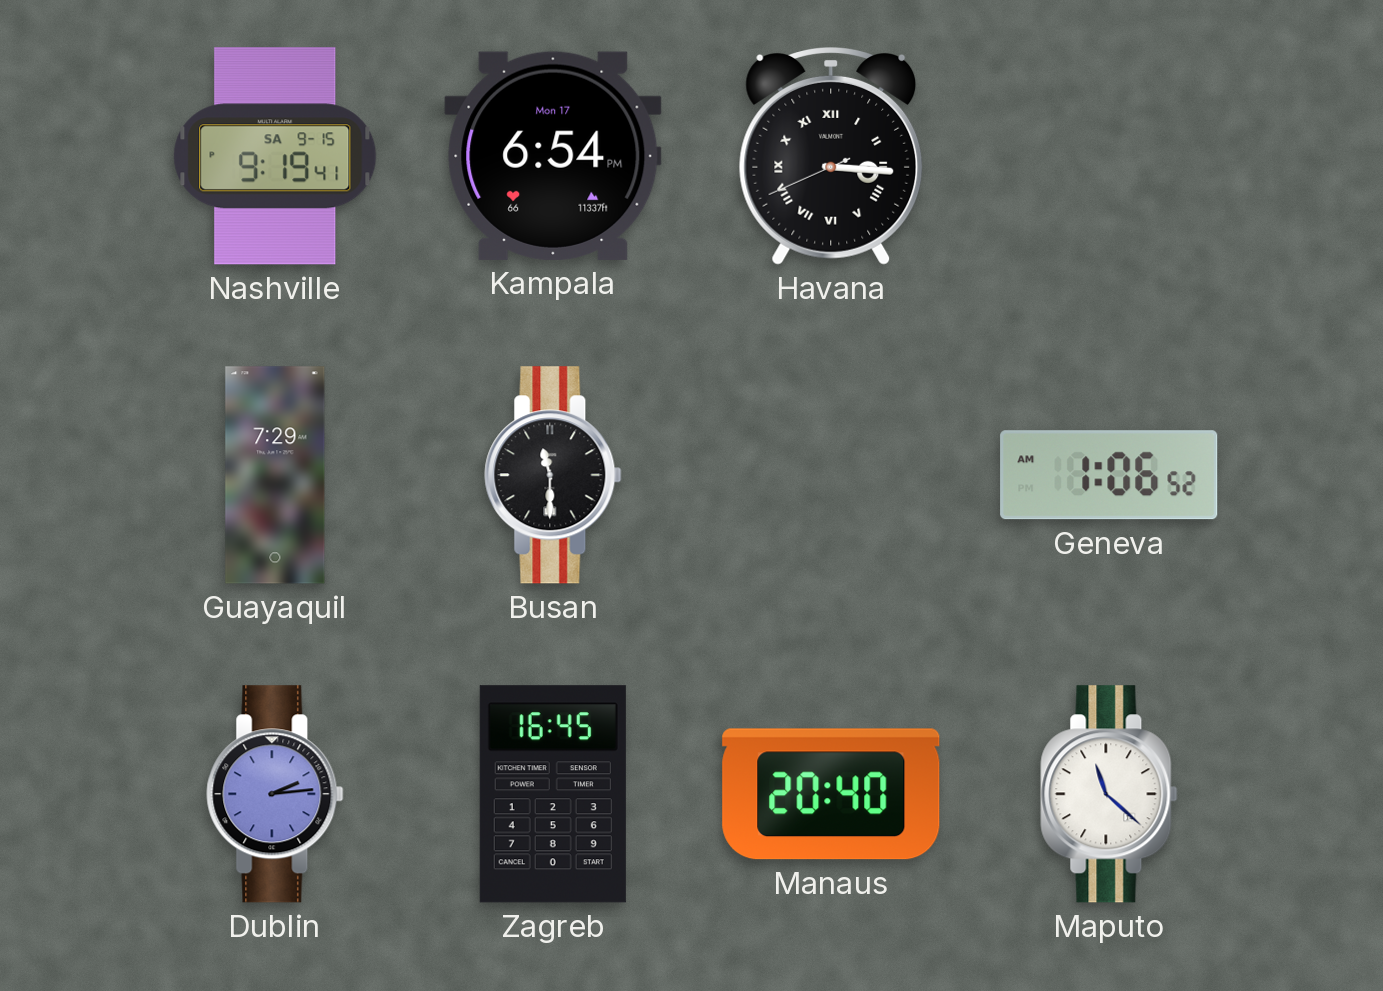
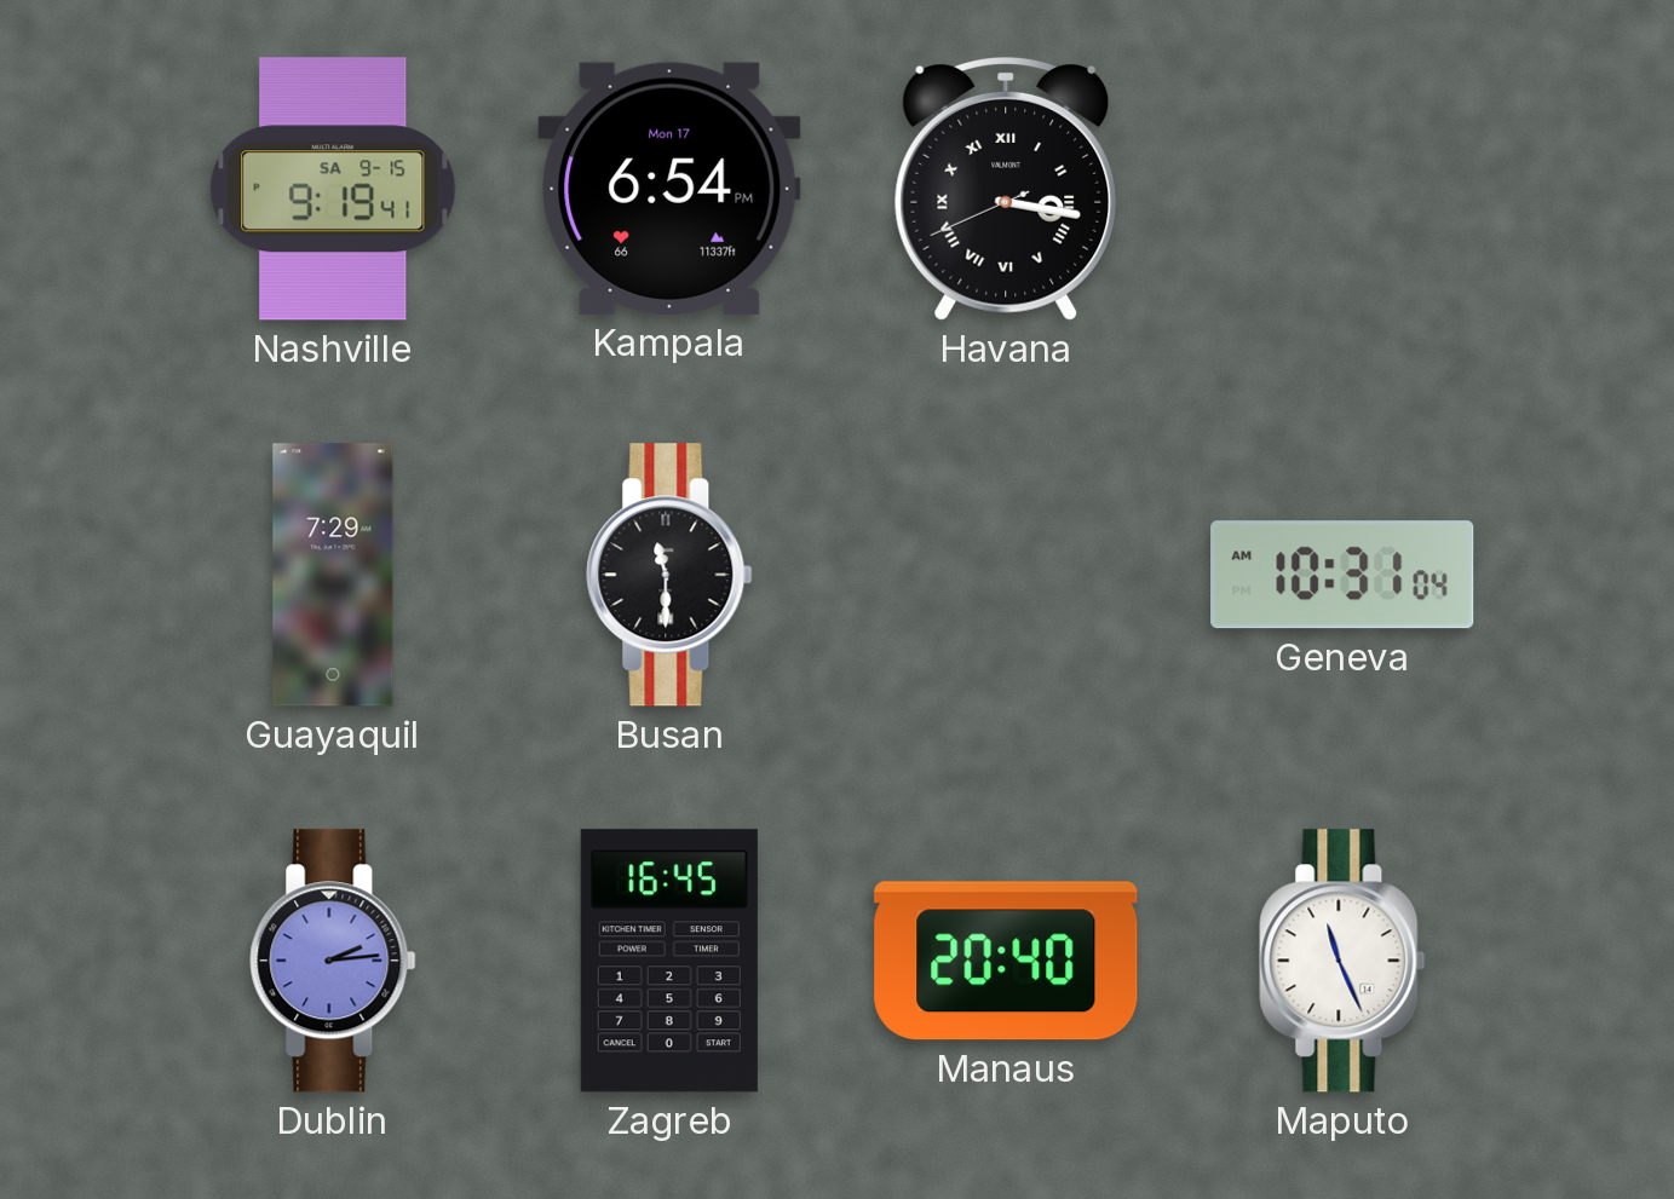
Havana: 3:15 -> 3:16 (1006, 190)
Geneva: 1:06 -> 10:31 (1342, 575)
Maputo: 11:22 -> 11:26 (1342, 961)
